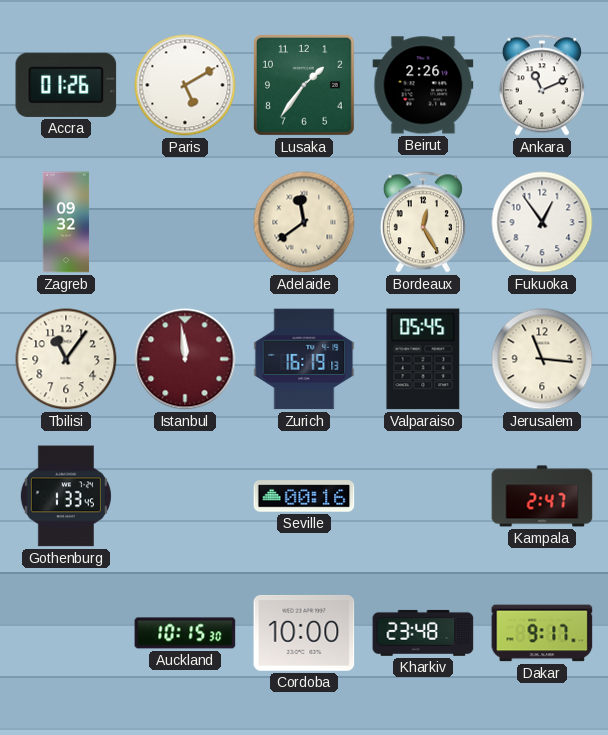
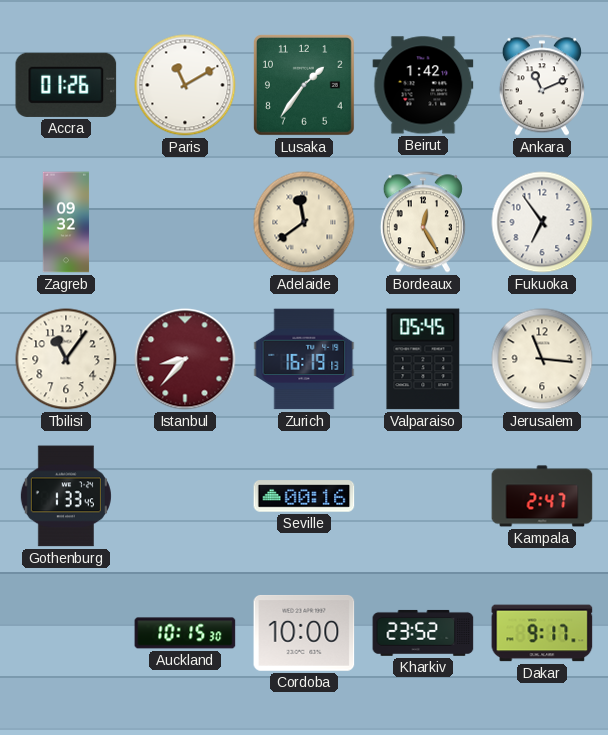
Paris: 5:10 -> 11:10 (185, 85)
Beirut: 2:26 -> 1:42 (423, 85)
Fukuoka: 12:54 -> 6:54 (542, 222)
Istanbul: 11:59 -> 8:37 (185, 359)
Kharkiv: 23:48 -> 23:52 (423, 633)
